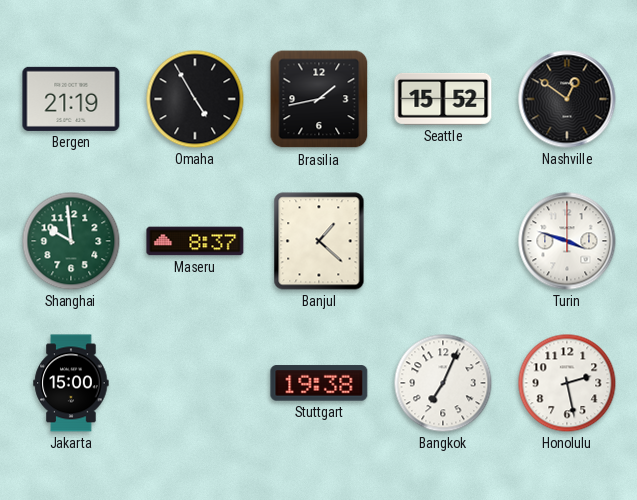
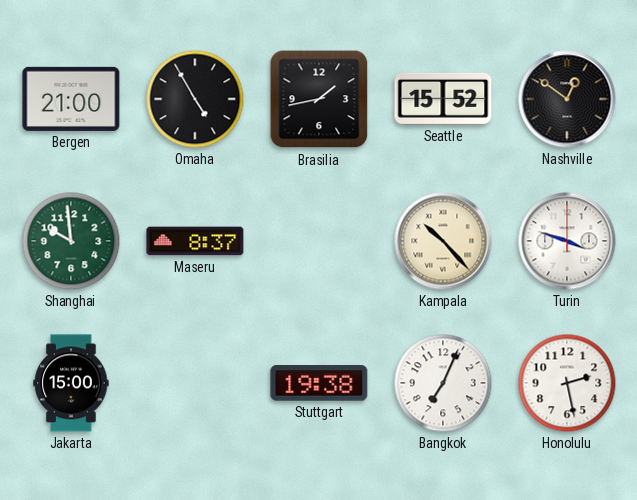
Bergen: 21:19 -> 21:00 (71, 99)
Banjul: 1:22 -> none (319, 241)
Kampala: none -> 10:23 (443, 241)
